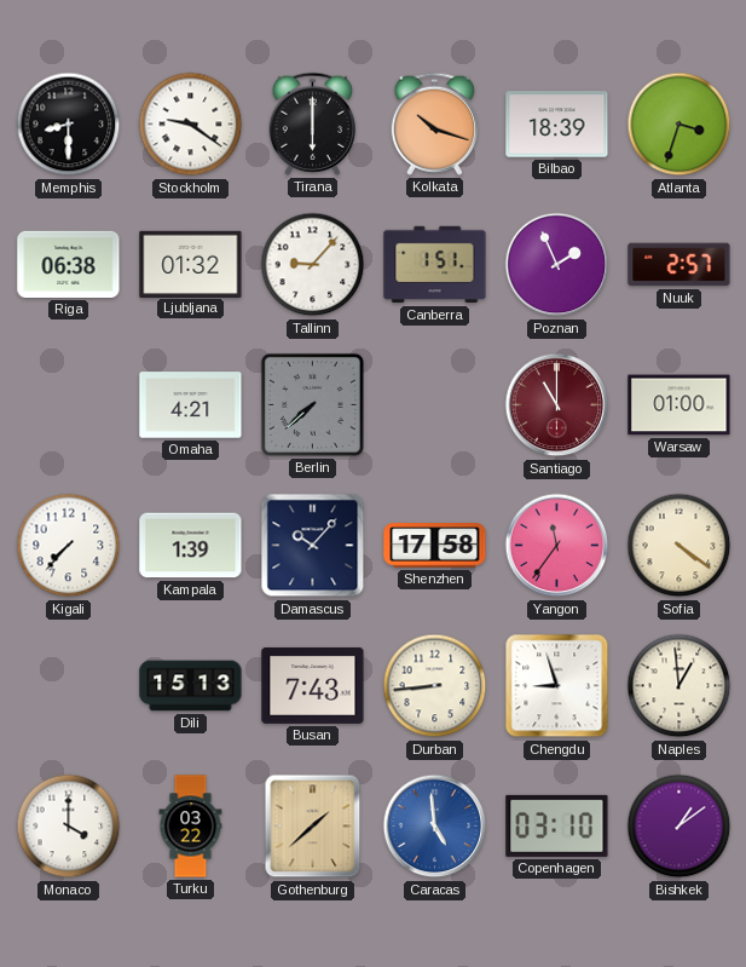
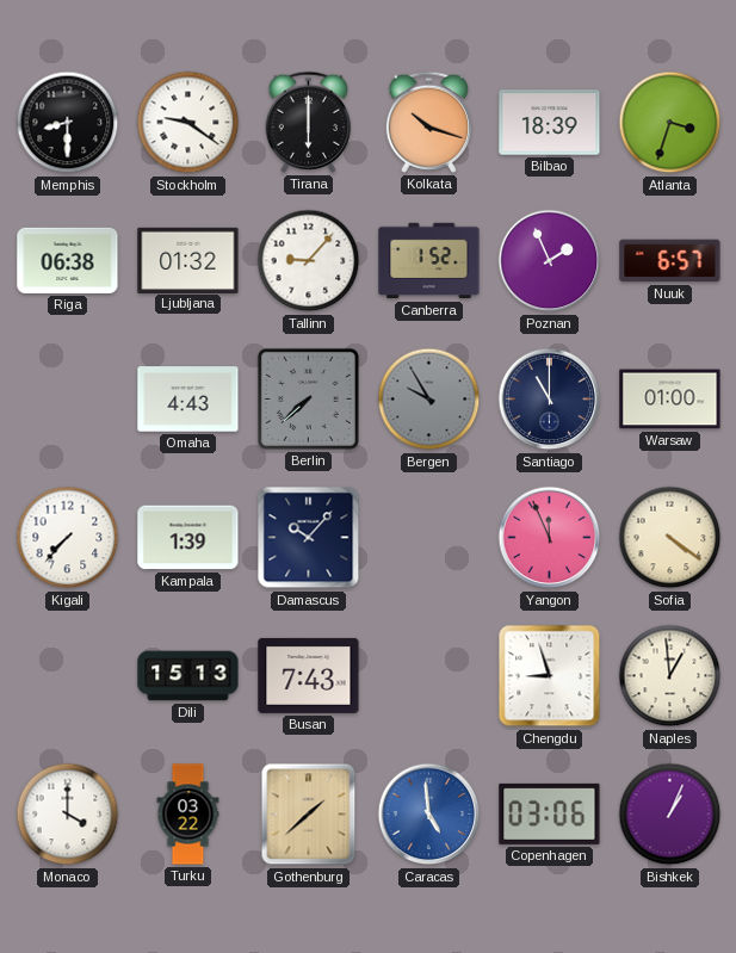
Canberra: 1:51 -> 1:52 (429, 261)
Nuuk: 2:57 -> 6:57 (670, 261)
Omaha: 4:21 -> 4:43 (188, 400)
Bergen: none -> 9:55 (429, 400)
Santiago dial: burgundy -> navy (550, 400)
Shenzhen: 17:58 -> none (435, 546)
Yangon: 11:36 -> 11:56 (550, 538)
Durban: 8:44 -> none (435, 686)
Copenhagen: 03:10 -> 03:06 (550, 813)
Bishkek: 1:09 -> 1:04 (670, 815)
